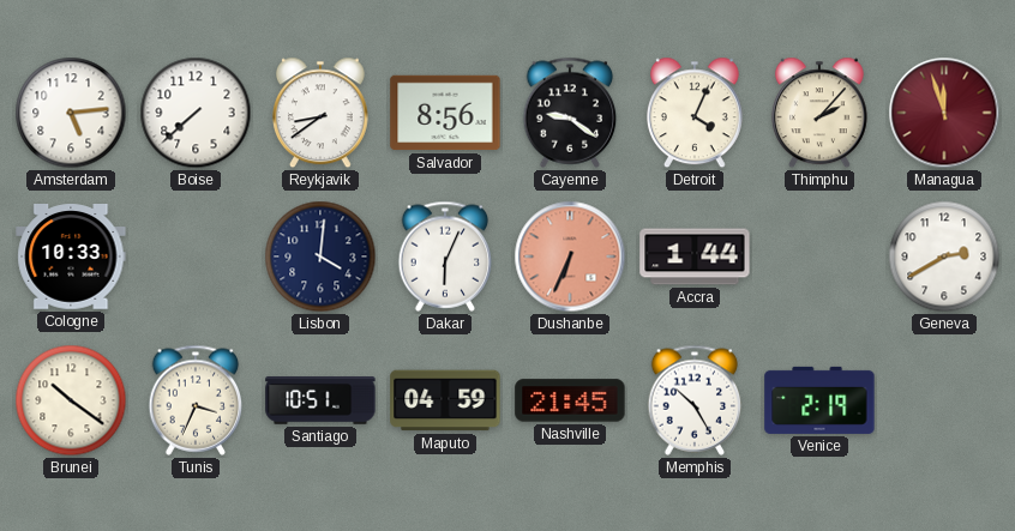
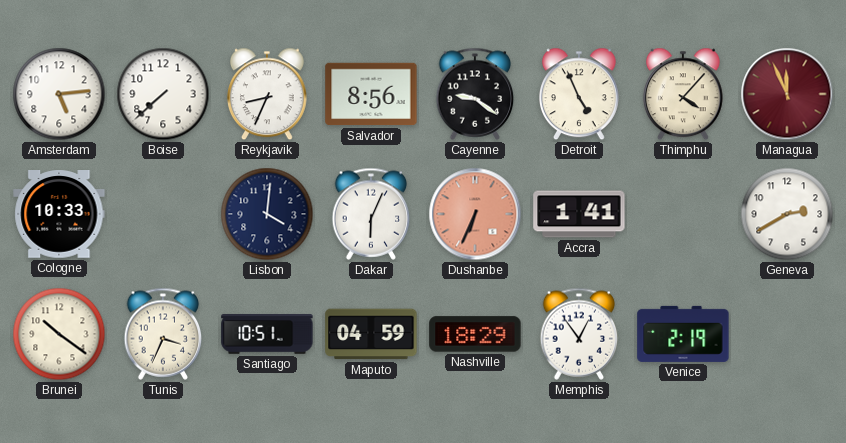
Reykjavik: 8:39 -> 8:34 (267, 94)
Detroit: 4:04 -> 4:56 (579, 94)
Thimphu: 2:07 -> 4:07 (683, 94)
Managua: 11:57 -> 11:56 (787, 94)
Accra: 1:44 -> 1:41 (579, 214)
Nashville: 21:45 -> 18:29 (475, 334)
Memphis: 10:25 -> 12:54 (579, 334)
